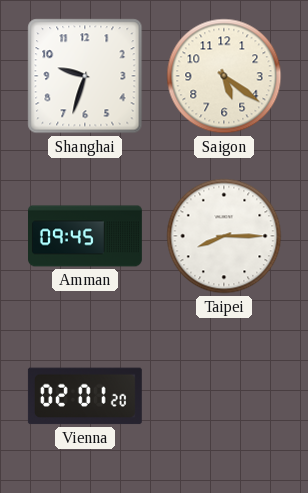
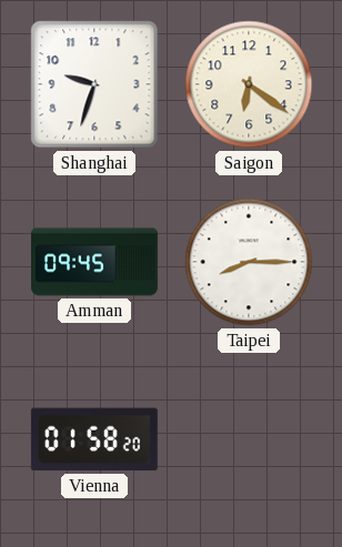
Saigon: 5:21 -> 6:21 (249, 84)
Vienna: 02:01 -> 01:58 (94, 439)
